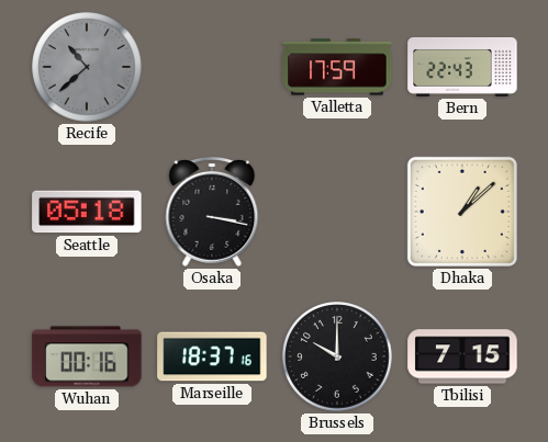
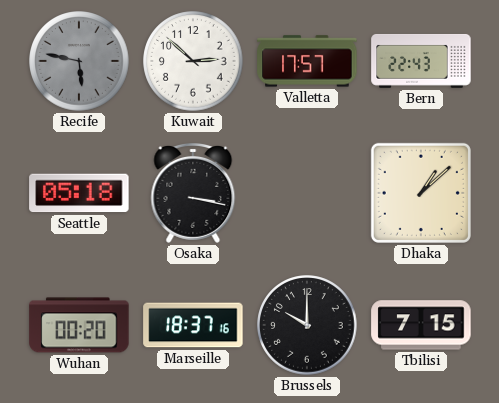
Recife: 10:38 -> 5:47 (79, 61)
Kuwait: none -> 2:52 (193, 61)
Valletta: 17:59 -> 17:57 (307, 61)
Wuhan: 00:16 -> 00:20 (79, 325)
